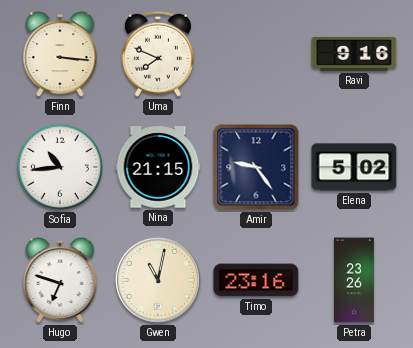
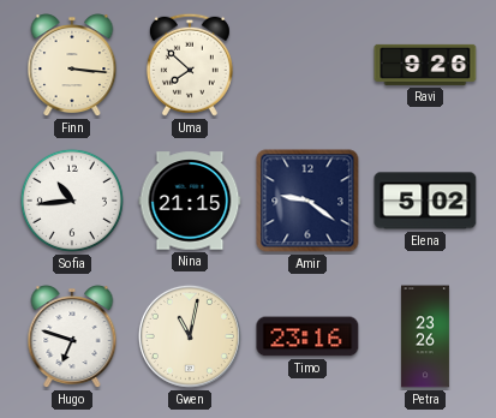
Uma: 7:49 -> 7:52 (190, 65)
Ravi: 9:16 -> 9:26 (425, 65)
Amir: 9:24 -> 9:21 (307, 201)
